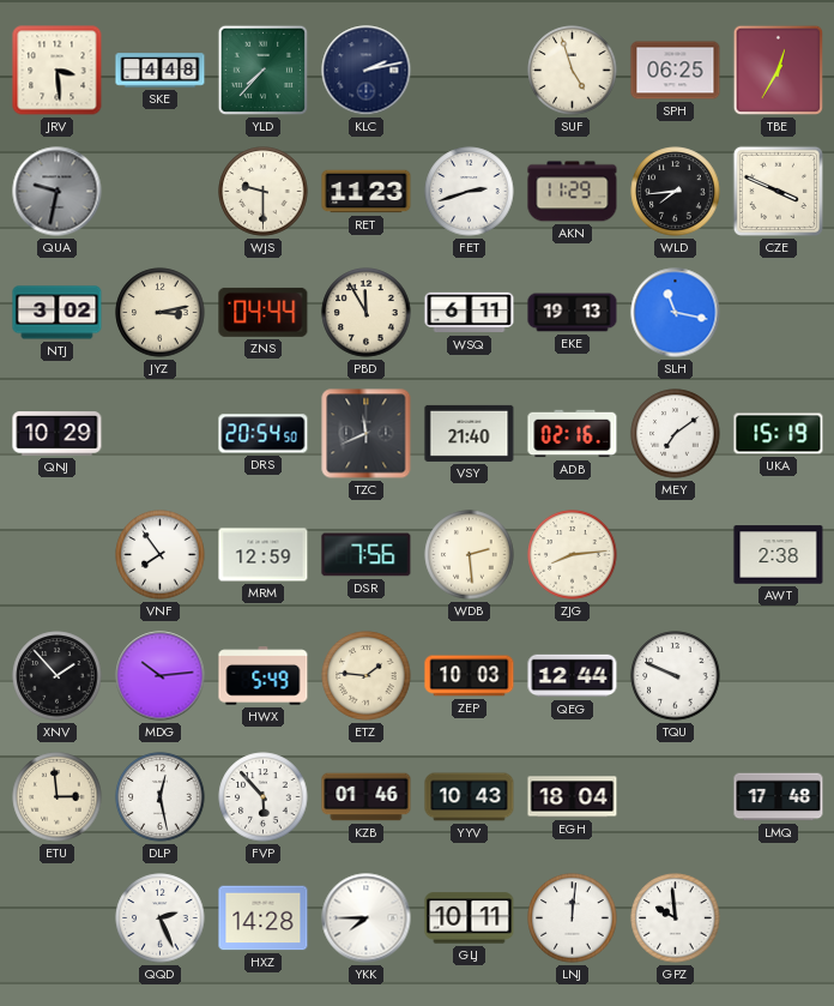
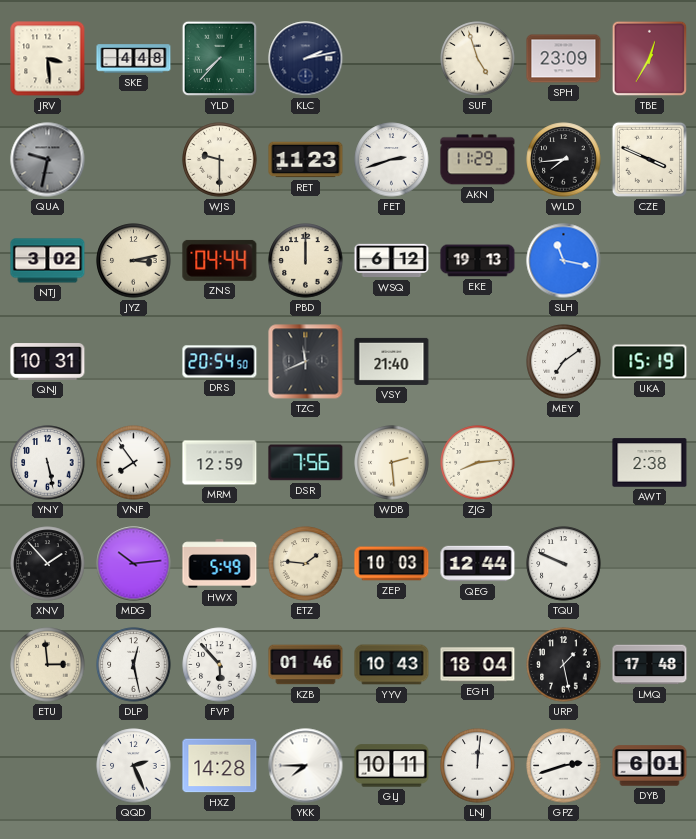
SPH: 06:25 -> 23:09 (564, 59)
PBD: 11:55 -> 12:00 (306, 261)
WSQ: 6:11 -> 6:12 (392, 261)
QNJ: 10:29 -> 10:31 (48, 362)
ADB: 02:16 -> none (573, 434)
YNY: none -> 5:28 (48, 463)
URP: none -> 1:28 (564, 665)
GPZ: 9:59 -> 2:42 (564, 766)
DYB: none -> 6:01 (650, 766)
